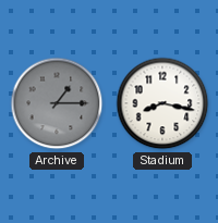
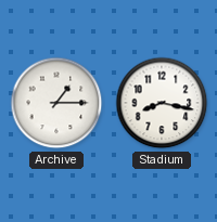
Archive dial: grey -> white (56, 103)
